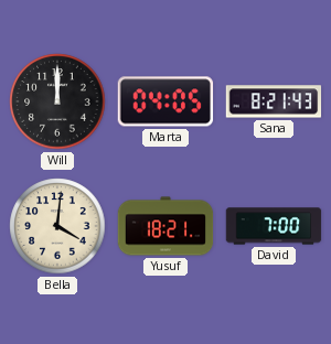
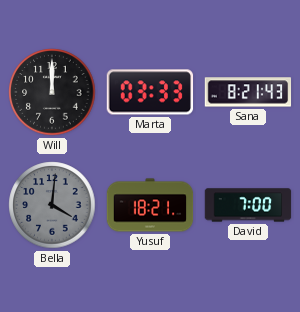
Marta: 04:05 -> 03:33 (150, 92)
Bella dial: cream -> grey (52, 205)
